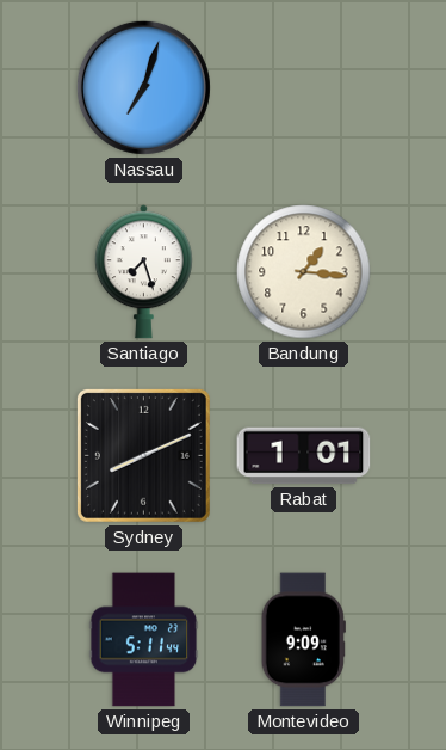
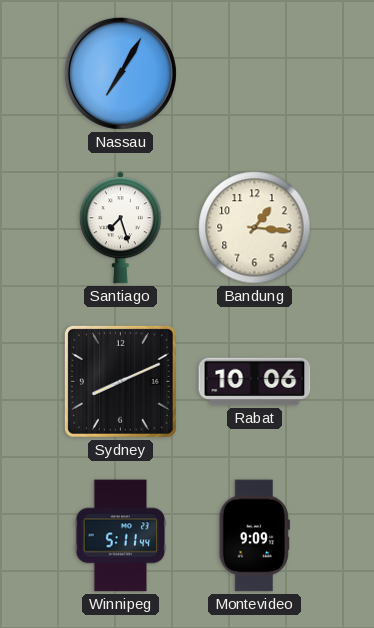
Nassau: 7:03 -> 7:05 (120, 73)
Rabat: 1:01 -> 10:06 (255, 382)
